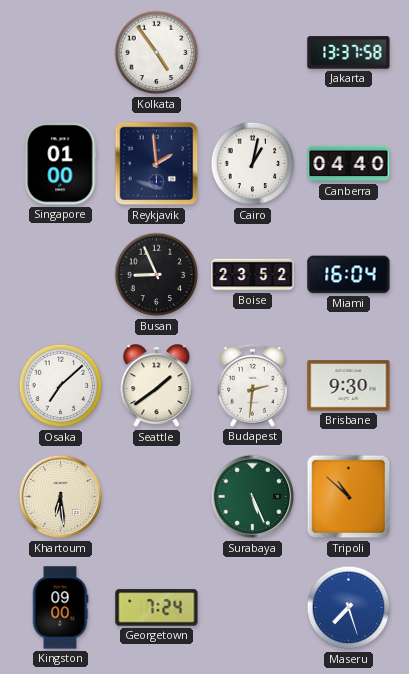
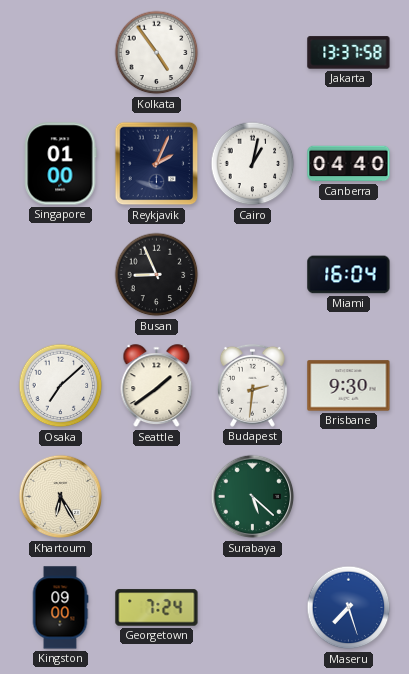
Reykjavik: 1:59 -> 2:04 (157, 164)
Boise: 23:52 -> none (253, 275)
Khartoum: 6:29 -> 6:25 (61, 497)
Surabaya: 5:26 -> 5:22 (253, 497)
Tripoli: 10:52 -> none (349, 497)
